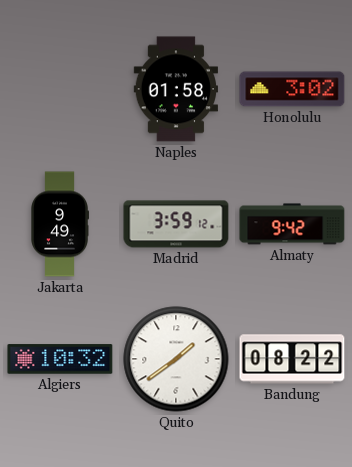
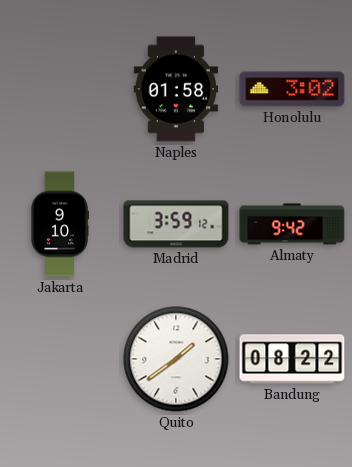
Jakarta: 9:49 -> 9:10 (59, 224)
Algiers: 10:32 -> none (60, 359)
